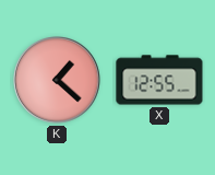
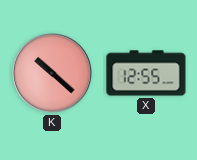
K: 1:22 -> 10:22 (52, 73)
